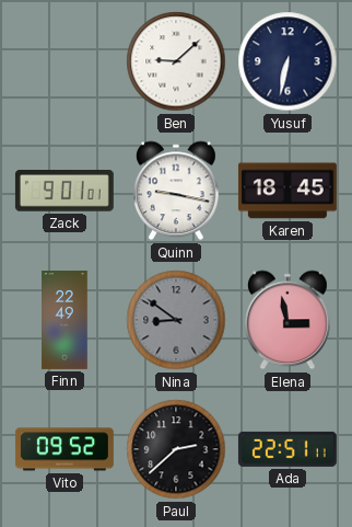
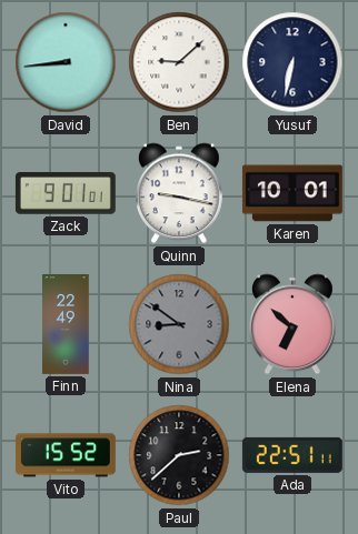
David: none -> 8:44 (66, 62)
Karen: 18:45 -> 10:01 (292, 193)
Elena: 2:58 -> 6:52 (294, 324)
Vito: 09:52 -> 15:52 (66, 455)
